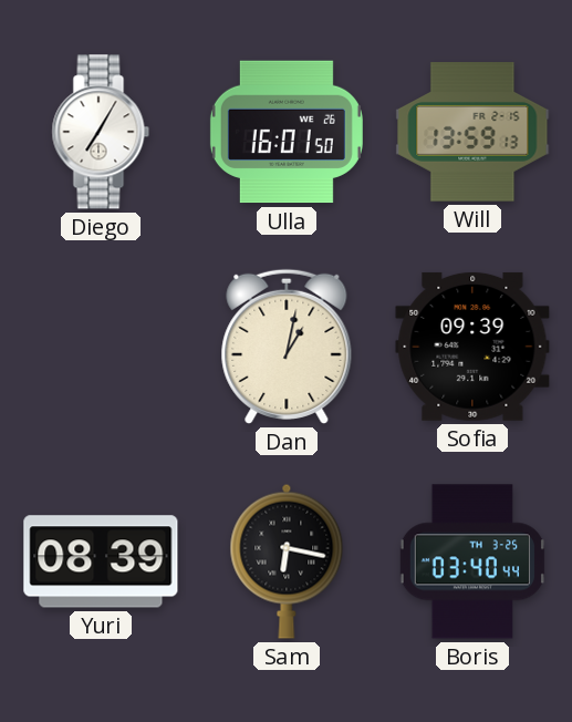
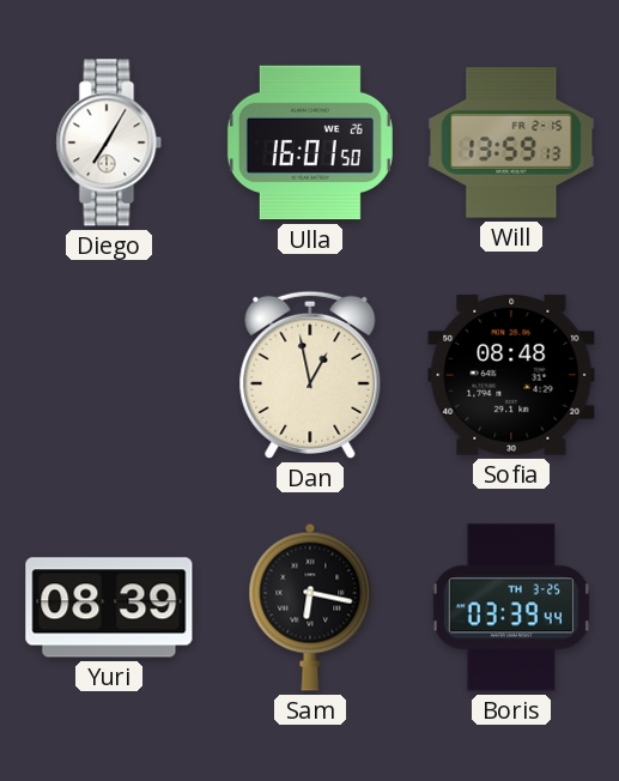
Dan: 1:02 -> 12:58 (310, 375)
Sofia: 09:39 -> 08:48 (511, 375)
Boris: 03:40 -> 03:39 (510, 607)
